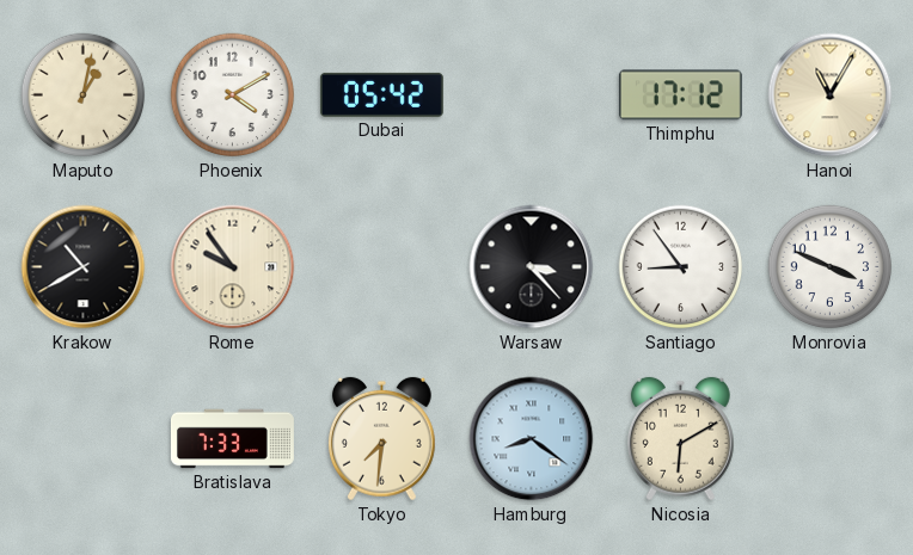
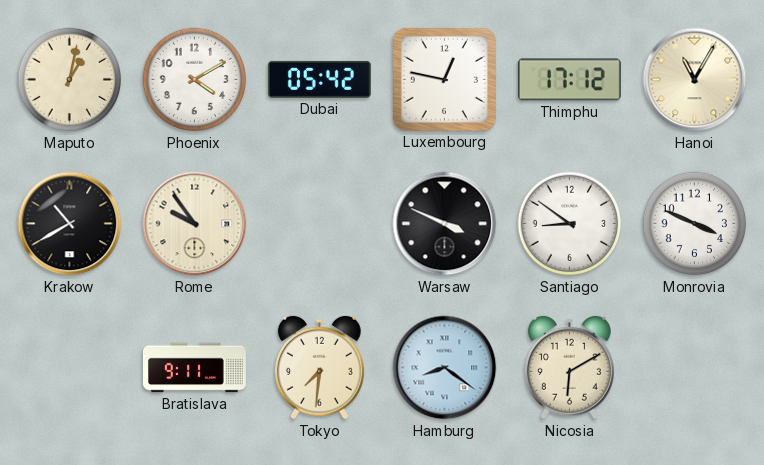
Luxembourg: none -> 12:47 (444, 79)
Warsaw: 3:23 -> 3:49 (445, 224)
Santiago: 8:54 -> 8:51 (570, 224)
Bratislava: 7:33 -> 9:11 (194, 368)
